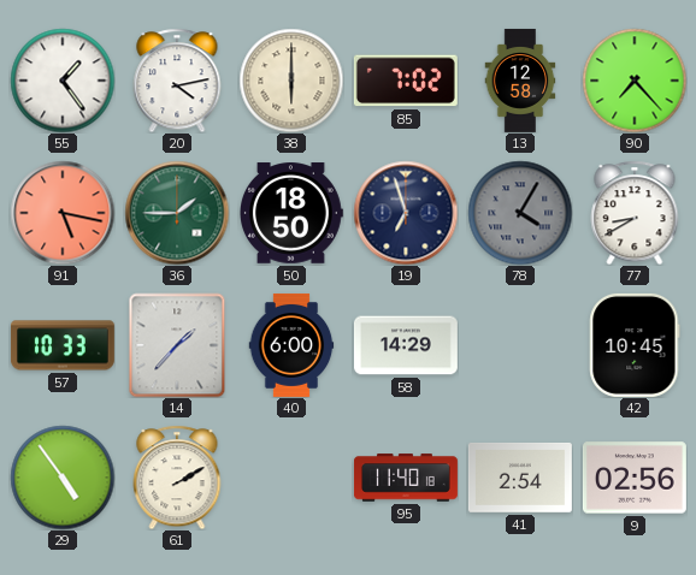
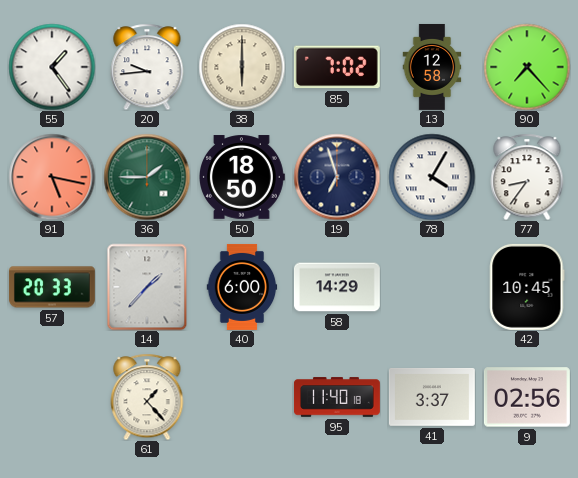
20: 4:13 -> 9:44 (147, 67)
78 dial: grey -> white (432, 177)
77: 8:40 -> 8:36 (527, 177)
57: 10:33 -> 20:33 (52, 287)
29: 4:54 -> none (63, 478)
61: 2:10 -> 1:23 (147, 397)
41: 2:54 -> 3:37 (432, 398)
